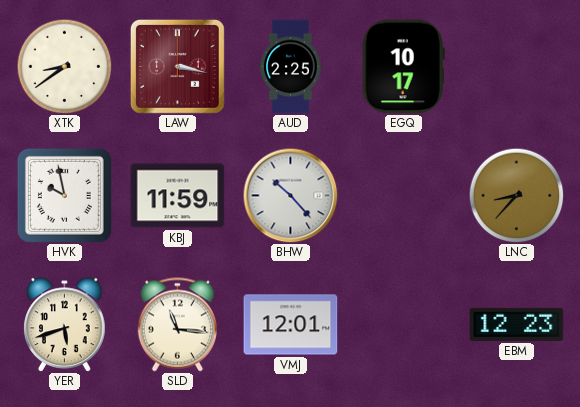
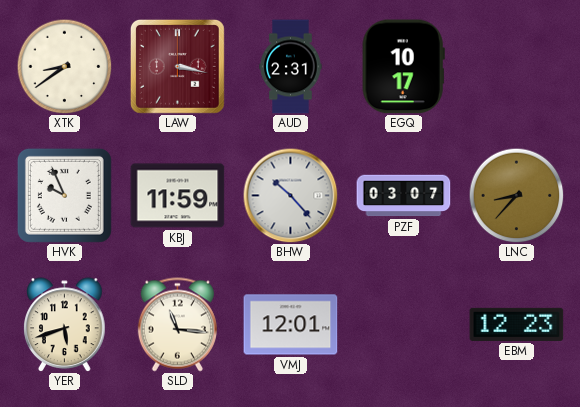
AUD: 2:25 -> 2:31 (291, 67)
HVK: 9:58 -> 9:56 (64, 195)
PZF: none -> 03:07 (404, 196)
